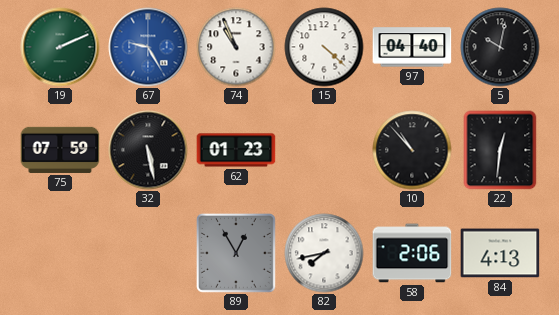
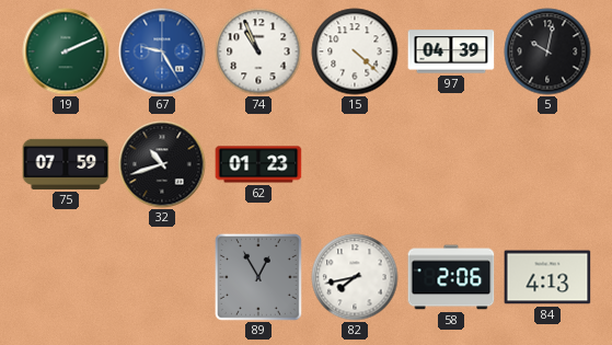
97: 04:40 -> 04:39 (451, 51)
32: 5:28 -> 10:42 (162, 164)
10: 10:53 -> none (412, 150)
22: 12:31 -> none (500, 150)
